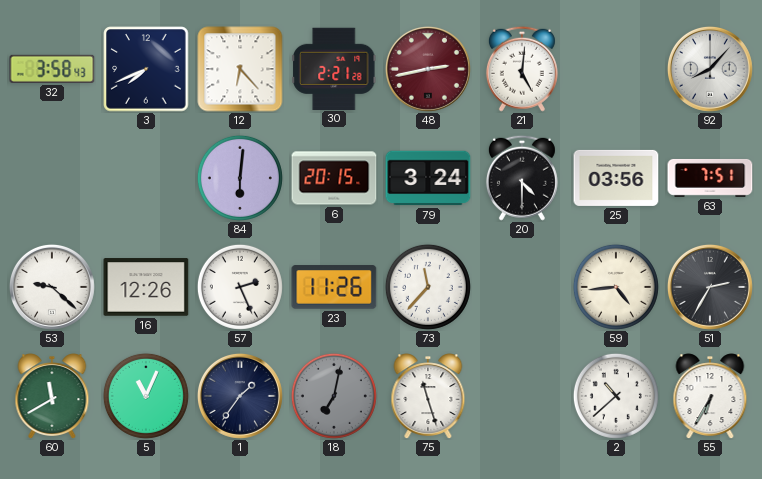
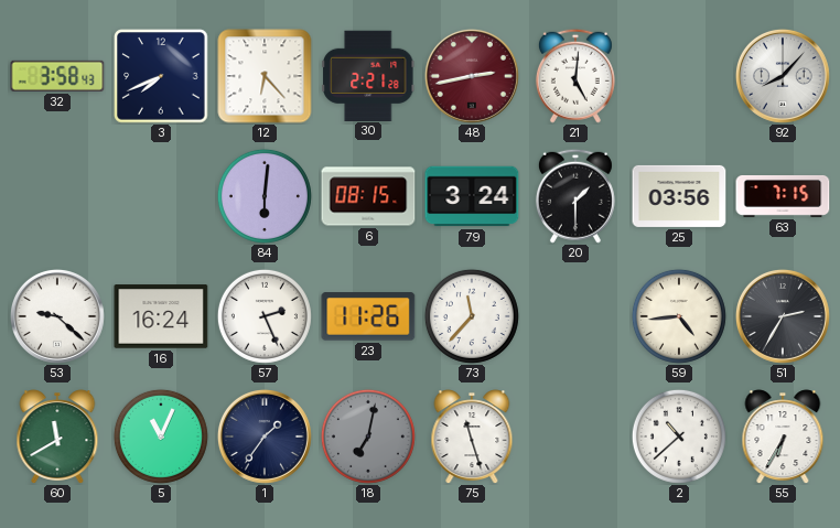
6: 20:15 -> 08:15 (368, 196)
20: 4:30 -> 1:30 (575, 196)
63: 7:51 -> 7:15 (783, 196)
16: 12:26 -> 16:24 (161, 316)
